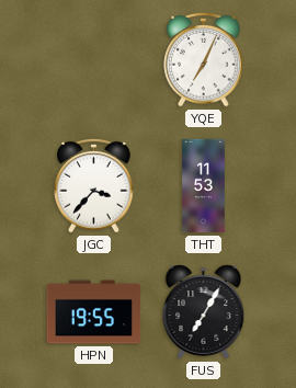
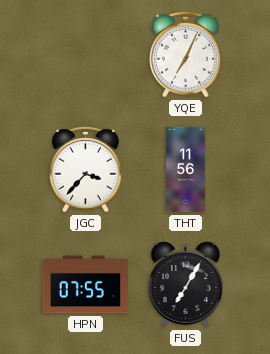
THT: 11:53 -> 11:56 (186, 170)
HPN: 19:55 -> 07:55 (86, 285)
